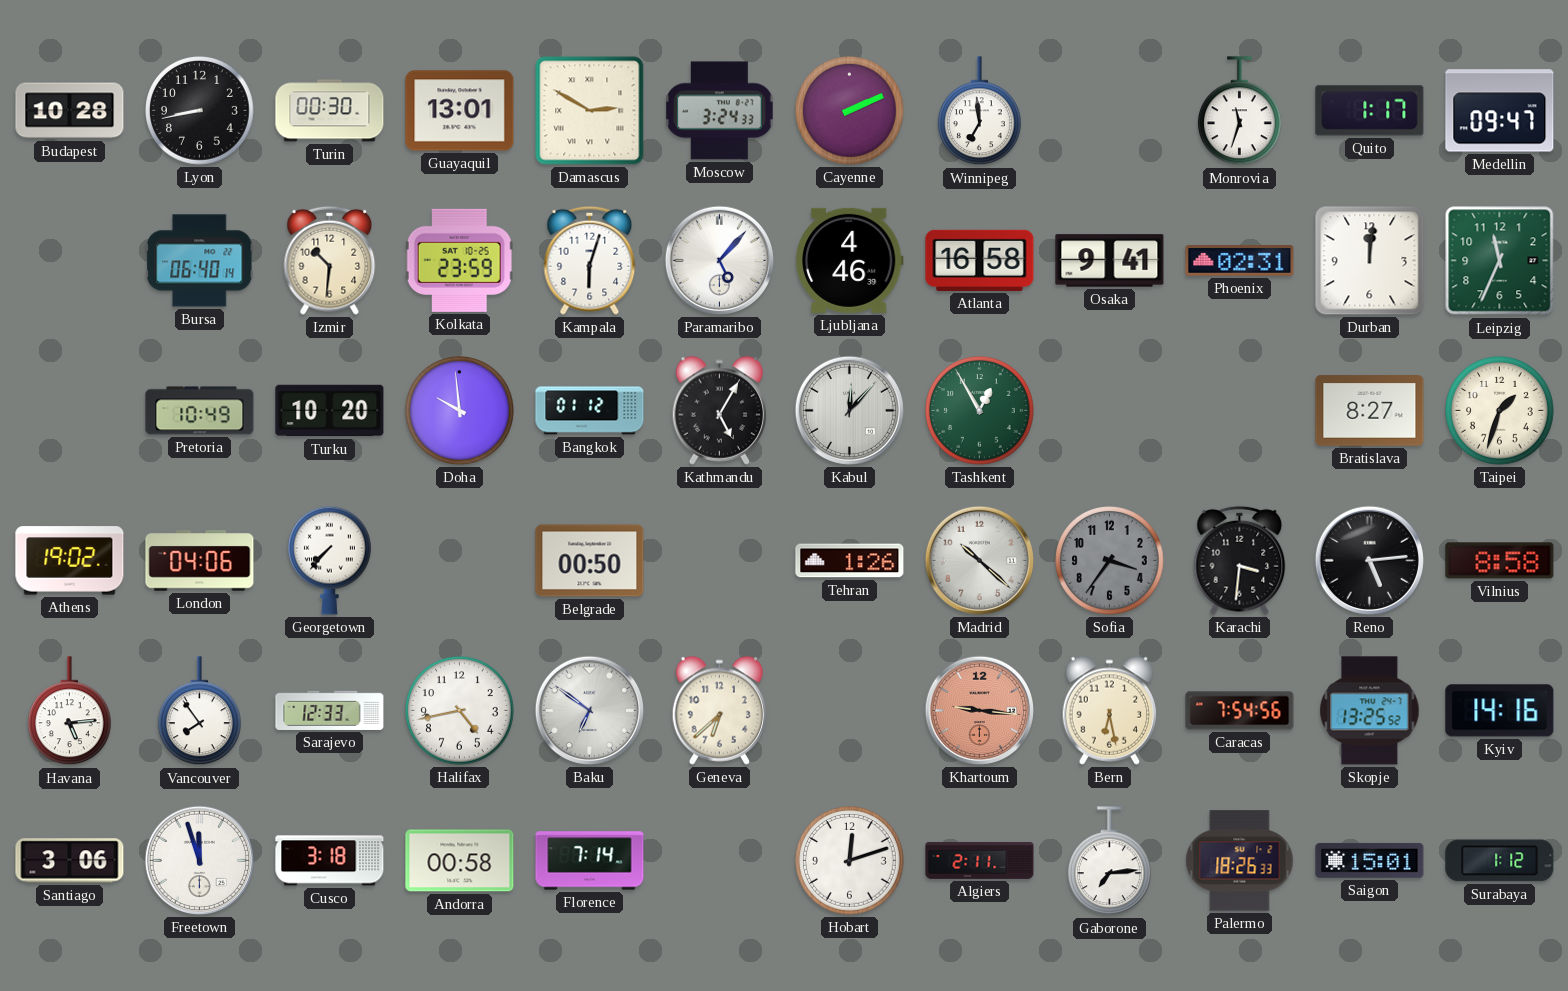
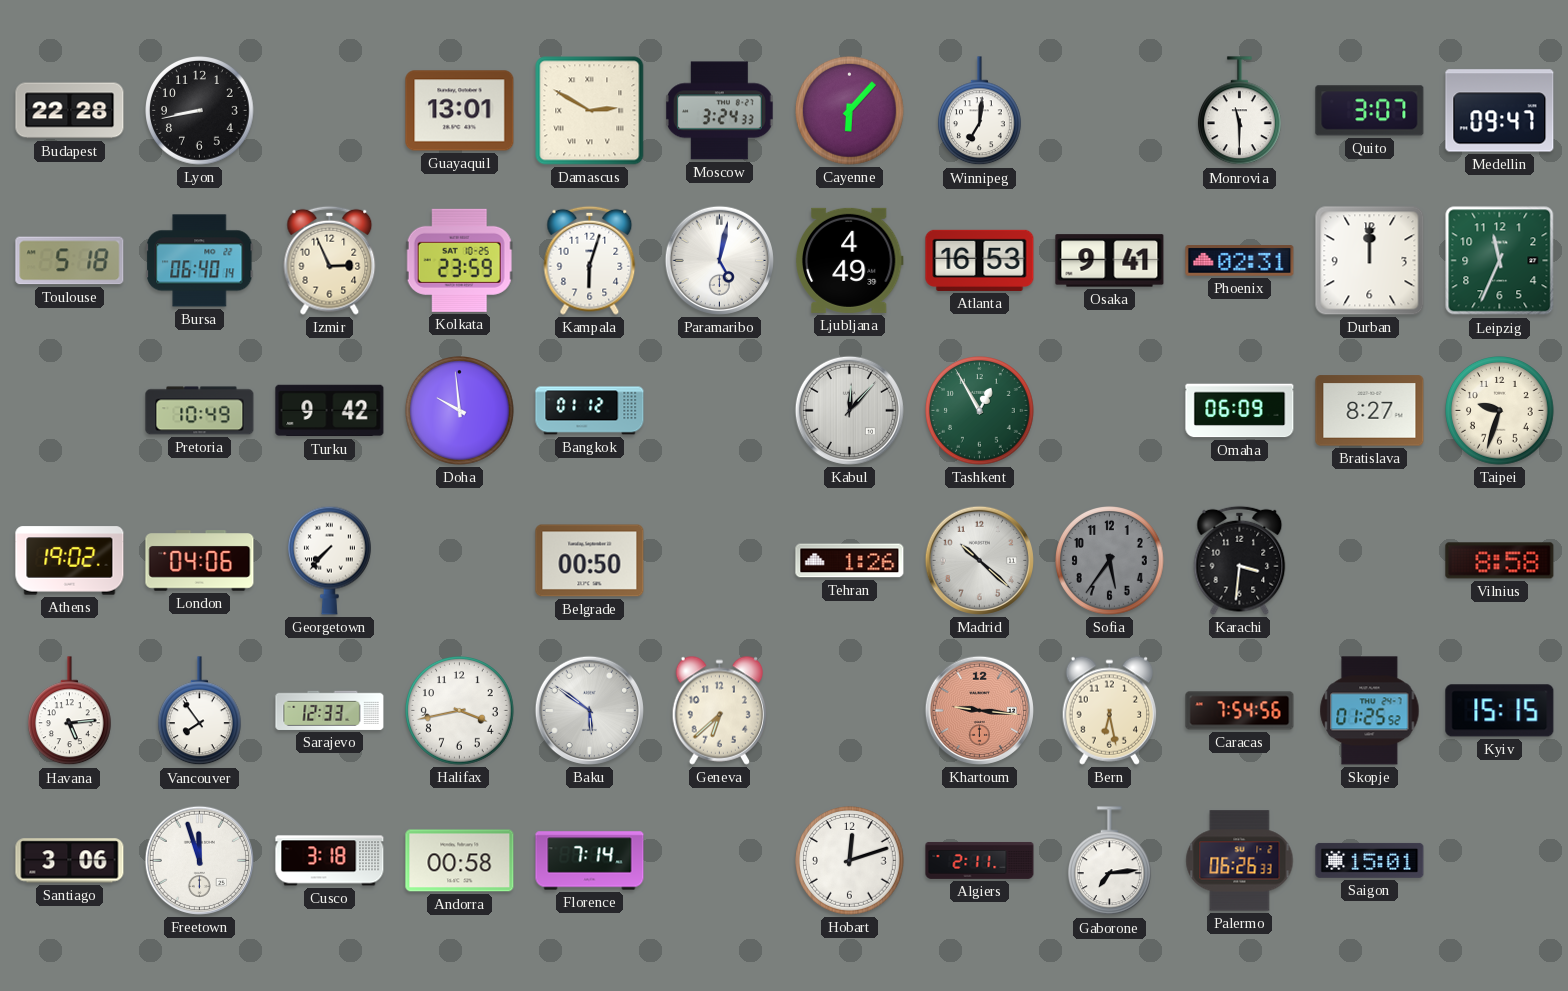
Budapest: 10:28 -> 22:28 (70, 111)
Turin: 00:30 -> none (330, 111)
Cayenne: 2:11 -> 6:07 (850, 111)
Winnipeg: 6:59 -> 7:01 (979, 111)
Monrovia: 11:33 -> 11:30 (1239, 111)
Quito: 1:17 -> 3:07 (1370, 111)
Toulouse: none -> 5:18 (70, 261)
Izmir: 10:31 -> 2:56 (330, 260)
Paramaribo: 5:07 -> 5:02 (719, 260)
Ljubljana: 4:46 -> 4:49 (849, 260)
Atlanta: 16:58 -> 16:53 (980, 260)
Durban: 12:01 -> 12:00 (1370, 261)
Turku: 10:20 -> 9:42 (330, 411)
Kathmandu: 5:05 -> none (720, 410)
Omaha: none -> 06:09 (1240, 411)
Taipei: 1:33 -> 9:33 (1500, 411)
Sofia: 3:36 -> 5:36 (1110, 561)
Reno: 5:14 -> none (1369, 560)
Halifax: 4:43 -> 3:43 (460, 711)
Baku: 6:51 -> 5:51 (589, 710)
Skopje: 13:25 -> 01:25 (1370, 711)
Kyiv: 14:16 -> 15:15 (1500, 711)
Palermo: 18:26 -> 06:26 (1240, 861)
Surabaya: 1:12 -> none (1500, 861)
